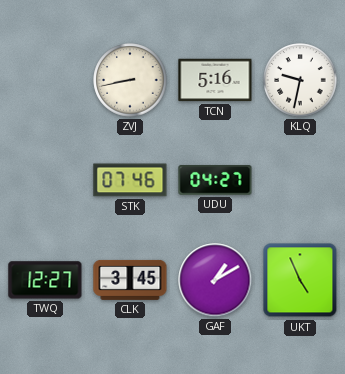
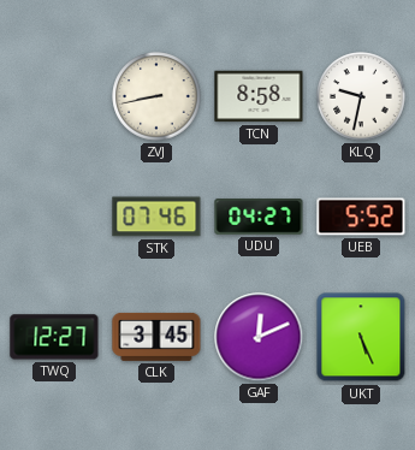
TCN: 5:16 -> 8:58 (259, 96)
UEB: none -> 5:52 (361, 217)
GAF: 1:10 -> 12:11 (259, 337)
UKT: 4:56 -> 5:26 (361, 337)
